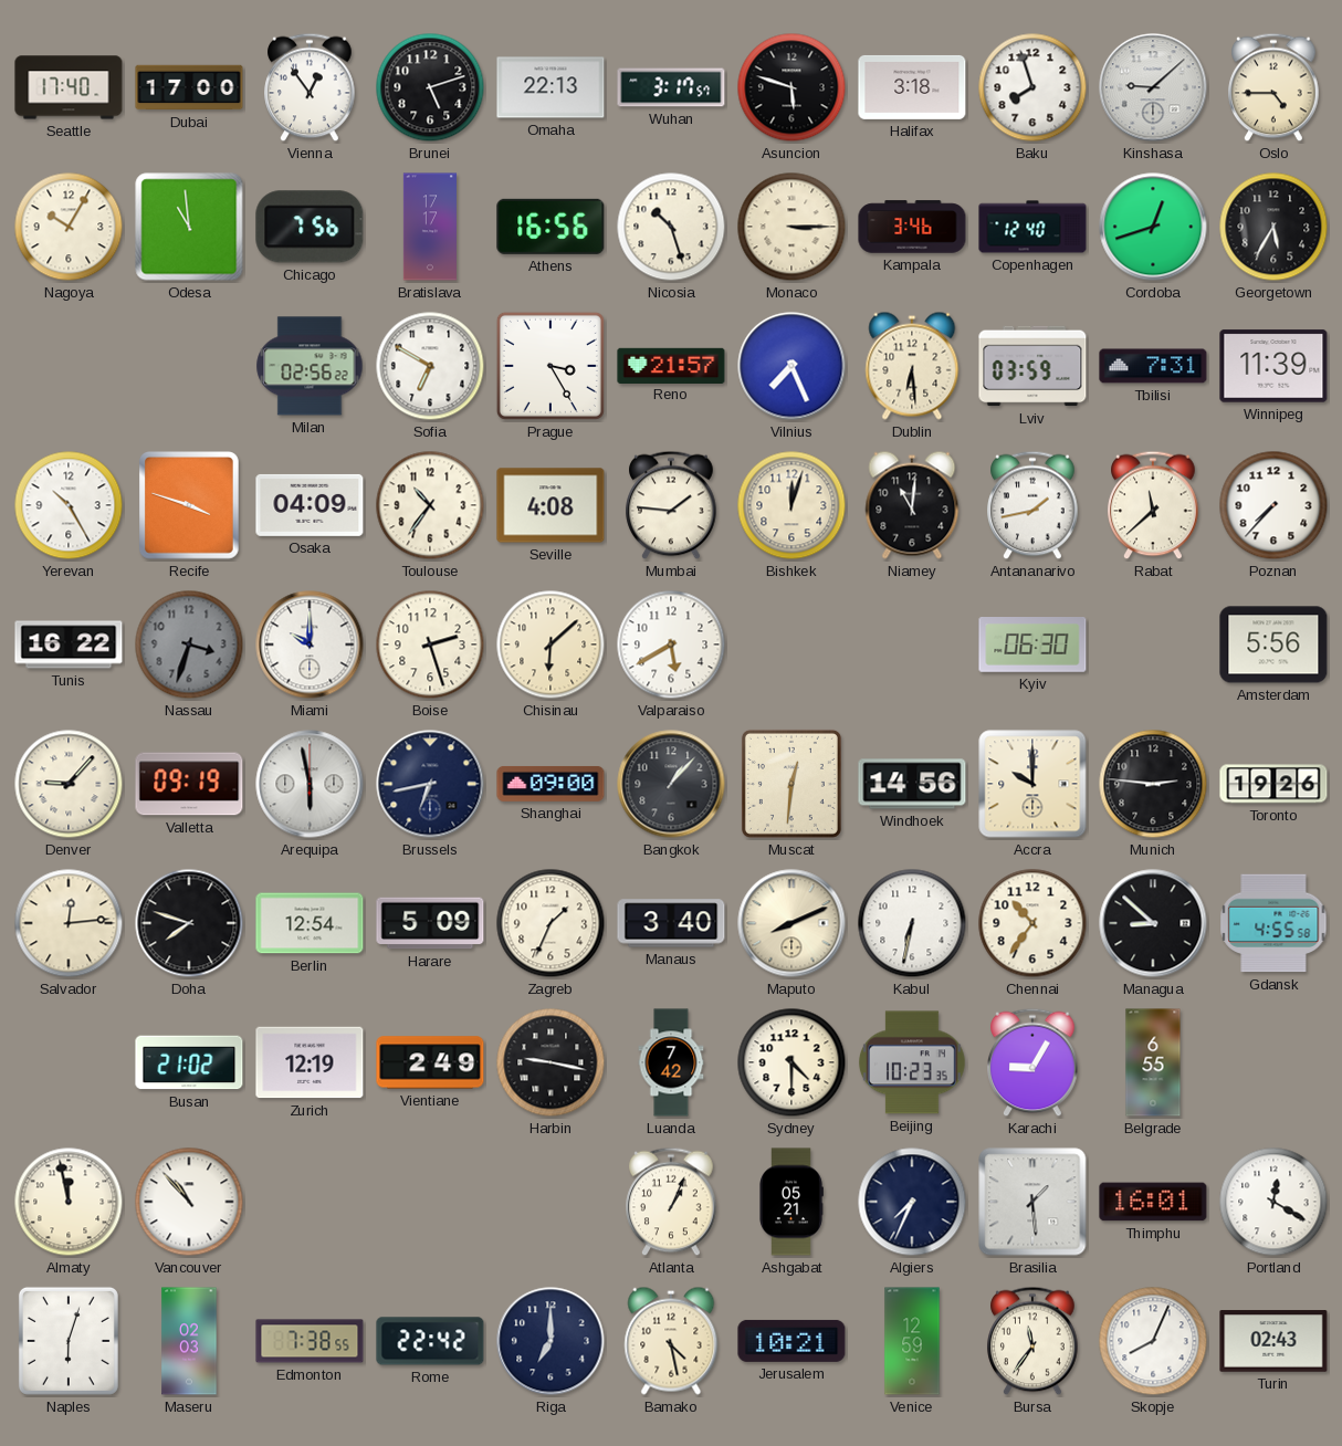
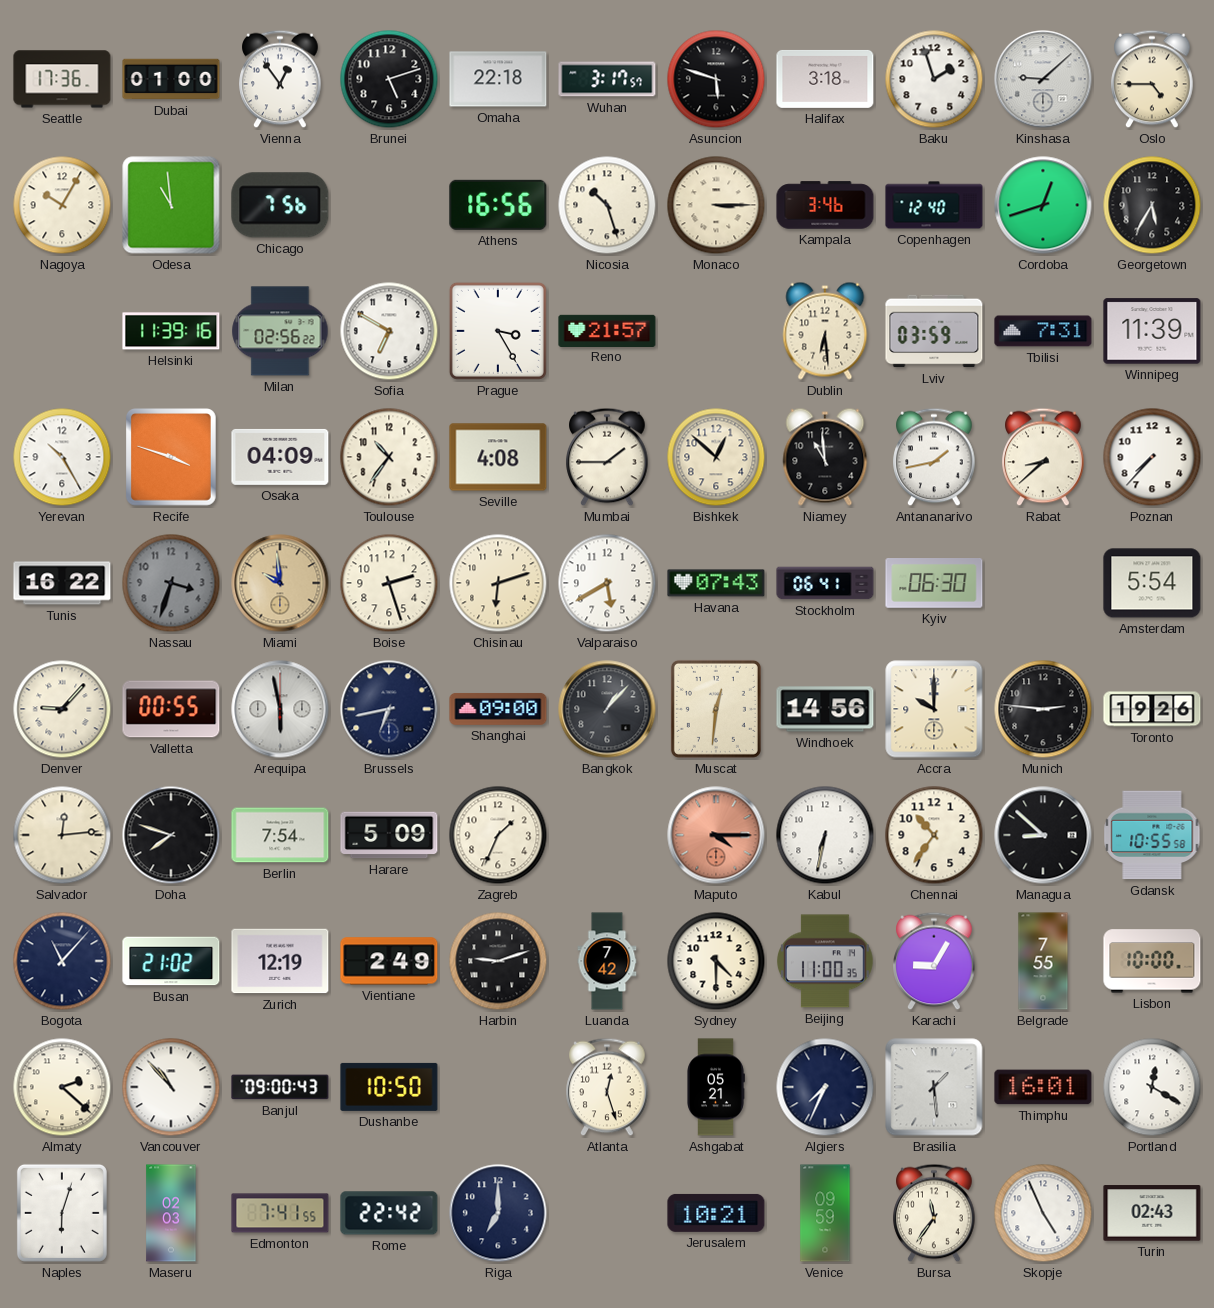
Seattle: 17:40 -> 17:36 (62, 79)
Dubai: 17:00 -> 01:00 (171, 79)
Omaha: 22:13 -> 22:18 (498, 79)
Baku: 7:57 -> 1:57 (934, 79)
Bratislava: 17:17 -> none (430, 227)
Helsinki: none -> 11:39 (171, 331)
Vilnius: 7:26 -> none (791, 366)
Mumbai: 1:46 -> 1:45 (607, 457)
Bishkek: 12:03 -> 12:52 (716, 457)
Niamey: 11:01 -> 10:59 (825, 457)
Rabat: 11:38 -> 8:38 (1043, 457)
Miami: 10:00 -> 9:59 (280, 583)
Miami dial: white -> champagne (280, 583)
Chisinau: 6:08 -> 6:12 (498, 583)
Havana: none -> 07:43 (716, 583)
Stockholm: none -> 06:41 (825, 583)
Amsterdam: 5:56 -> 5:54 (1152, 583)
Valletta: 09:19 -> 00:55 (171, 709)
Berlin: 12:54 -> 7:54 (280, 835)
Manaus: 3:40 -> none (671, 923)
Maputo: 8:11 -> 4:15 (716, 835)
Maputo dial: cream -> salmon (716, 835)
Gdansk: 4:55 -> 10:55 (1152, 835)
Bogota: none -> 11:07 (62, 961)
Harbin: 9:17 -> 9:12 (498, 961)
Beijing: 10:23 -> 11:00 (826, 961)
Belgrade: 6:55 -> 7:55 (1043, 961)
Lisbon: none -> 10:00 (1152, 961)
Almaty: 11:58 -> 2:22 (62, 1087)
Banjul: none -> 09:00 (280, 1087)
Dushanbe: none -> 10:50 (389, 1087)
Atlanta: 1:04 -> 12:27 (607, 1087)
Edmonton: 7:38 -> 7:41 (280, 1213)
Bamako: 4:28 -> none (671, 1341)
Venice: 12:59 -> 09:59 (825, 1213)
Skopje: 8:04 -> 4:56 (1043, 1213)
